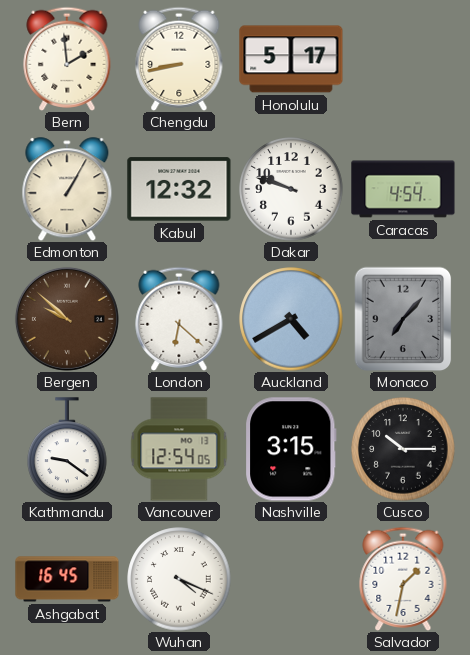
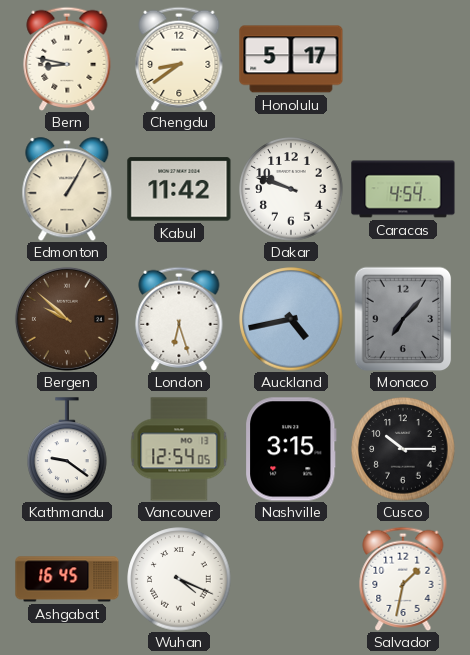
Bern: 1:59 -> 8:47 (67, 58)
Chengdu: 8:43 -> 8:39 (179, 58)
Kabul: 12:32 -> 11:42 (179, 189)
London: 6:22 -> 6:27 (179, 318)
Auckland: 4:40 -> 4:43 (291, 319)
